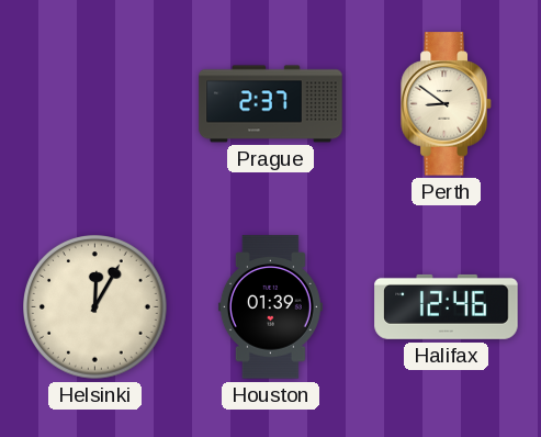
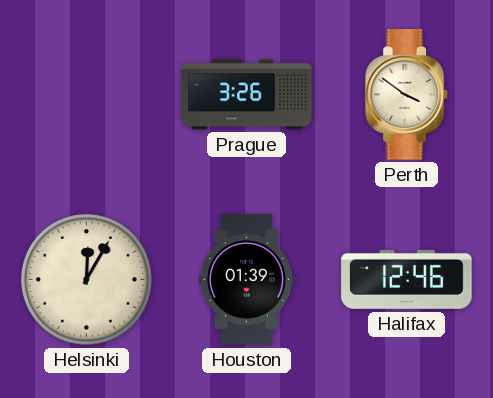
Prague: 2:37 -> 3:26 (247, 95)
Perth: 8:51 -> 3:51 (407, 95)
